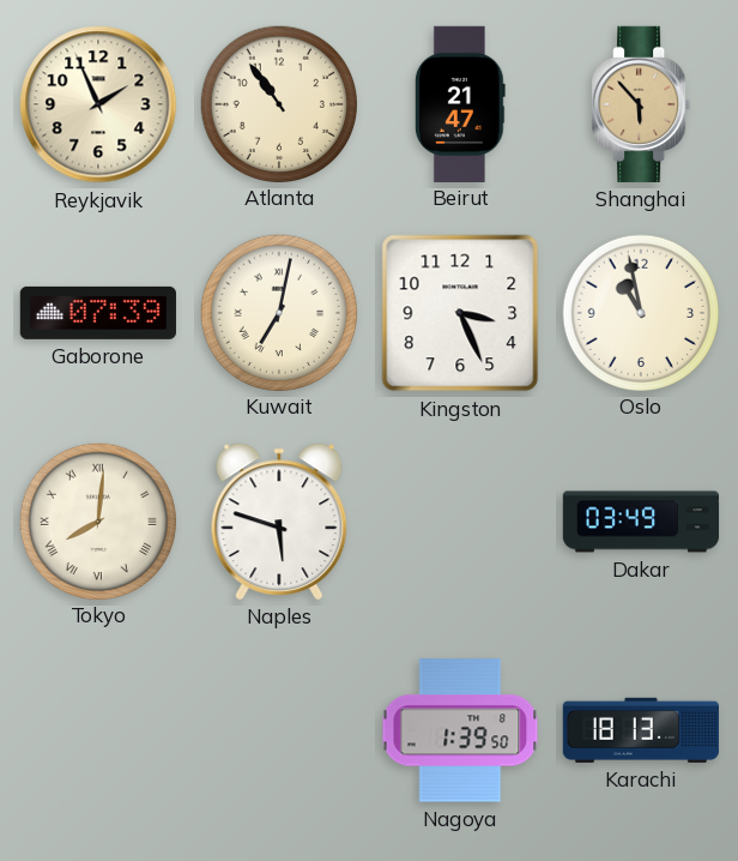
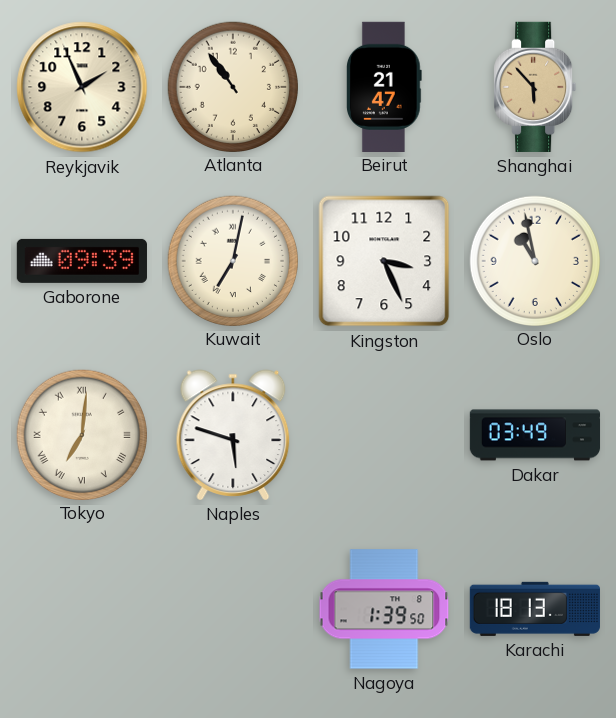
Gaborone: 07:39 -> 09:39 (82, 261)
Tokyo: 8:01 -> 7:01 (81, 434)
